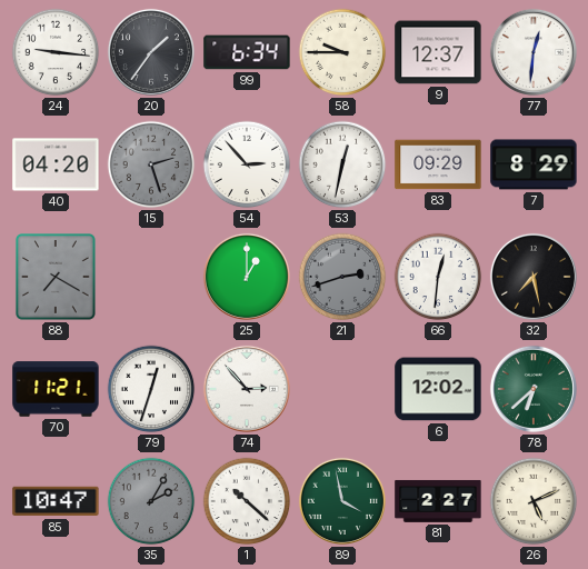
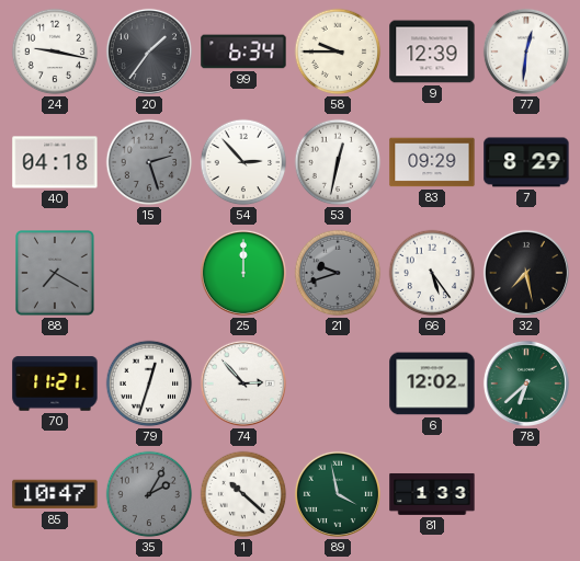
24: 9:16 -> 9:17 (55, 51)
9: 12:37 -> 12:39 (432, 51)
40: 04:20 -> 04:18 (55, 162)
25: 1:00 -> 12:00 (243, 273)
21: 2:42 -> 9:42 (338, 273)
66: 12:31 -> 5:24 (432, 273)
81: 2:27 -> 1:33 (432, 494)
26: 5:11 -> none (534, 501)
